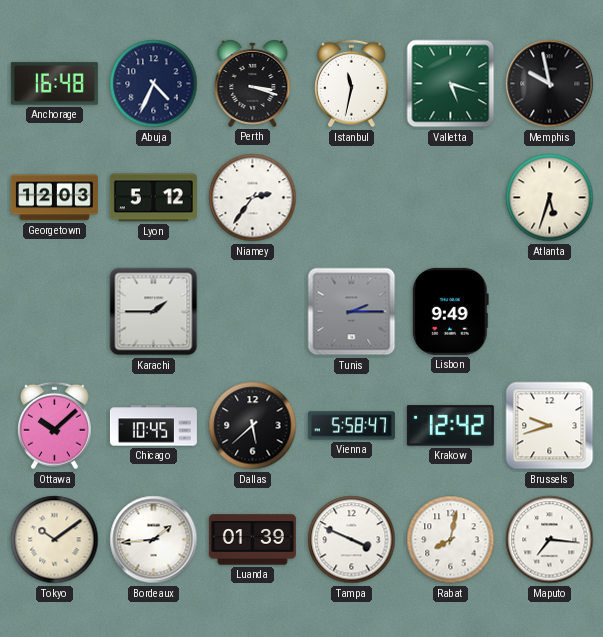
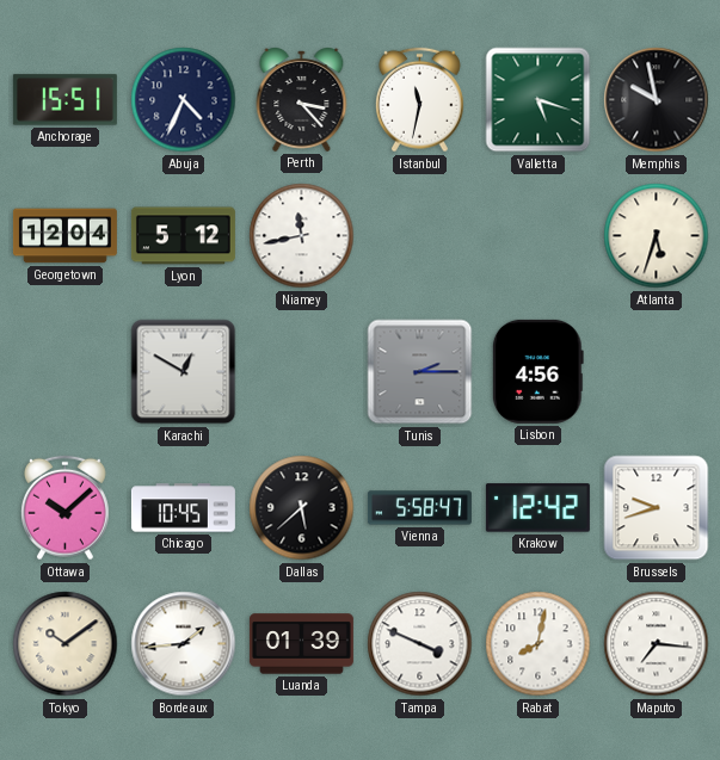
Anchorage: 16:48 -> 15:51 (64, 100)
Perth: 3:18 -> 3:23 (302, 100)
Georgetown: 12:03 -> 12:04 (64, 236)
Niamey: 2:36 -> 11:43 (302, 236)
Karachi: 1:45 -> 12:50 (184, 372)
Lisbon: 9:49 -> 4:56 (537, 371)
